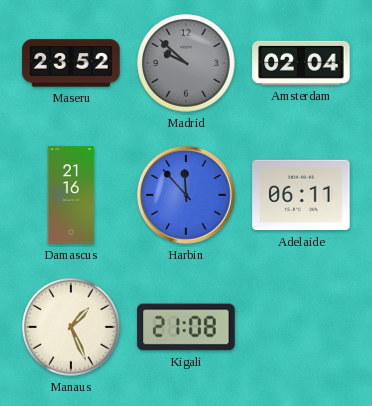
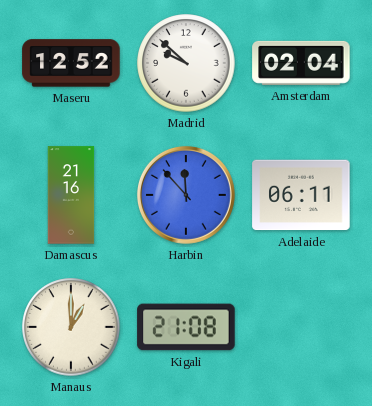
Maseru: 23:52 -> 12:52 (71, 63)
Madrid dial: grey -> white (186, 63)
Manaus: 1:26 -> 1:00 (71, 327)
